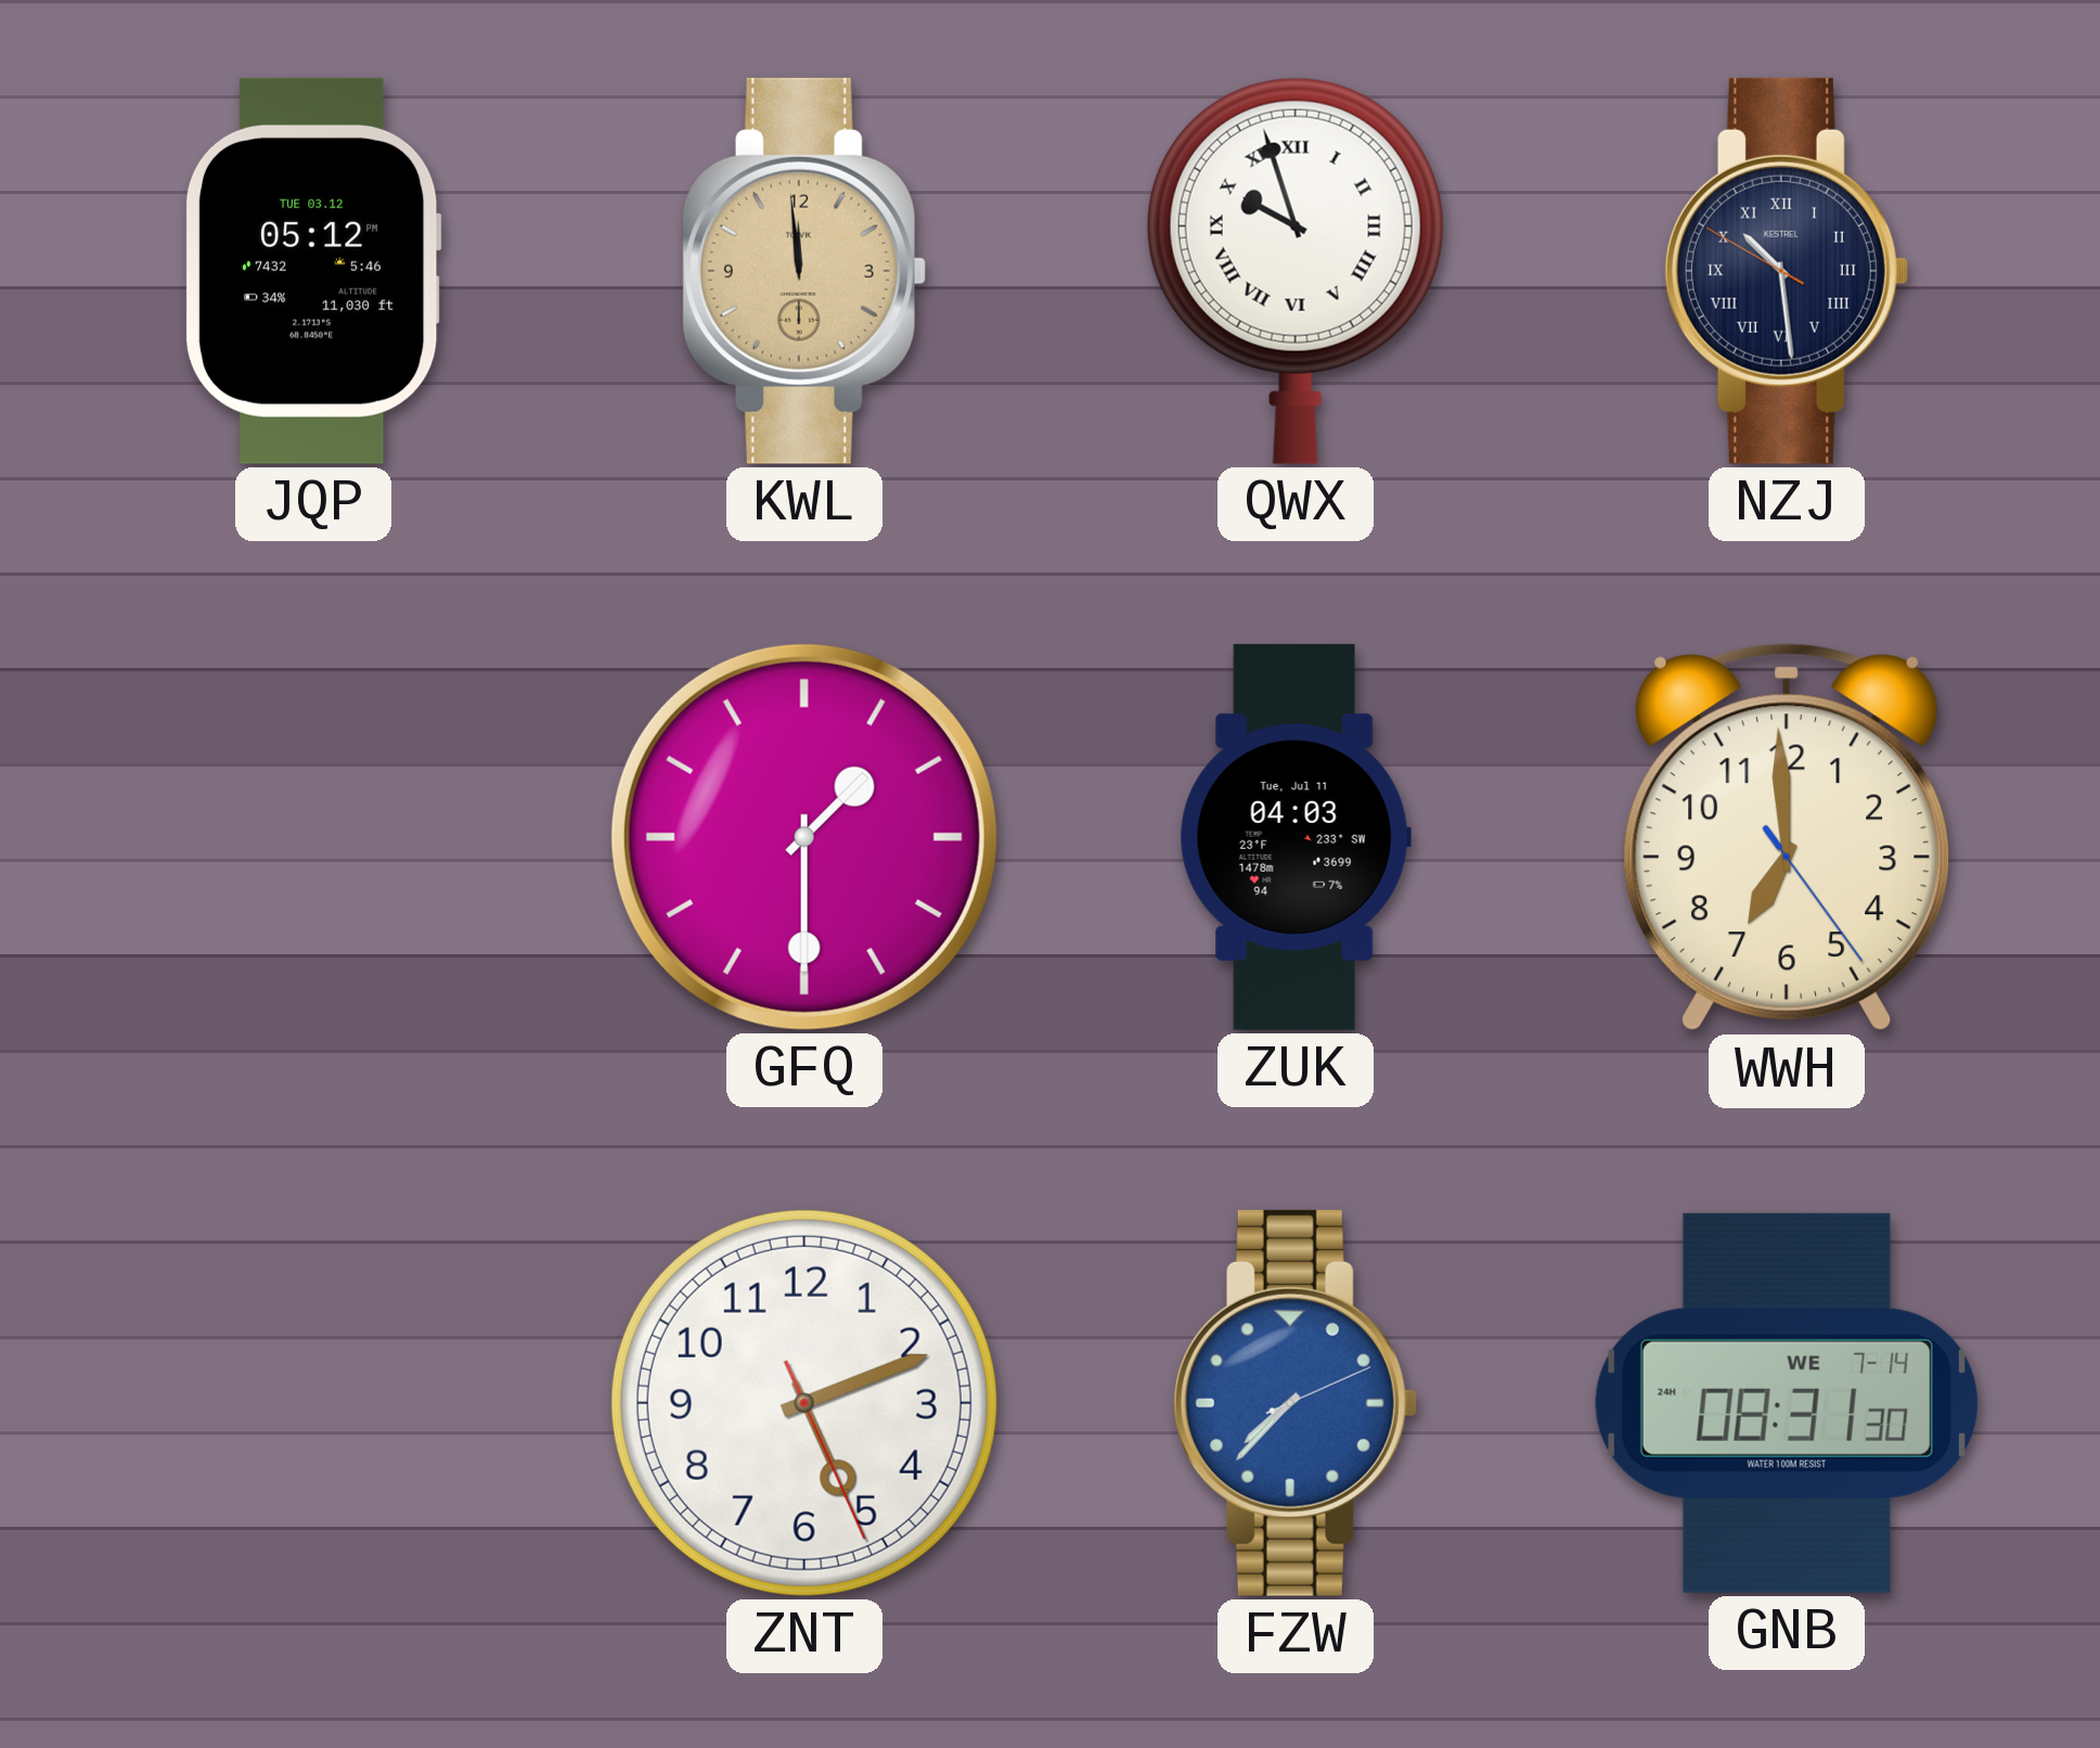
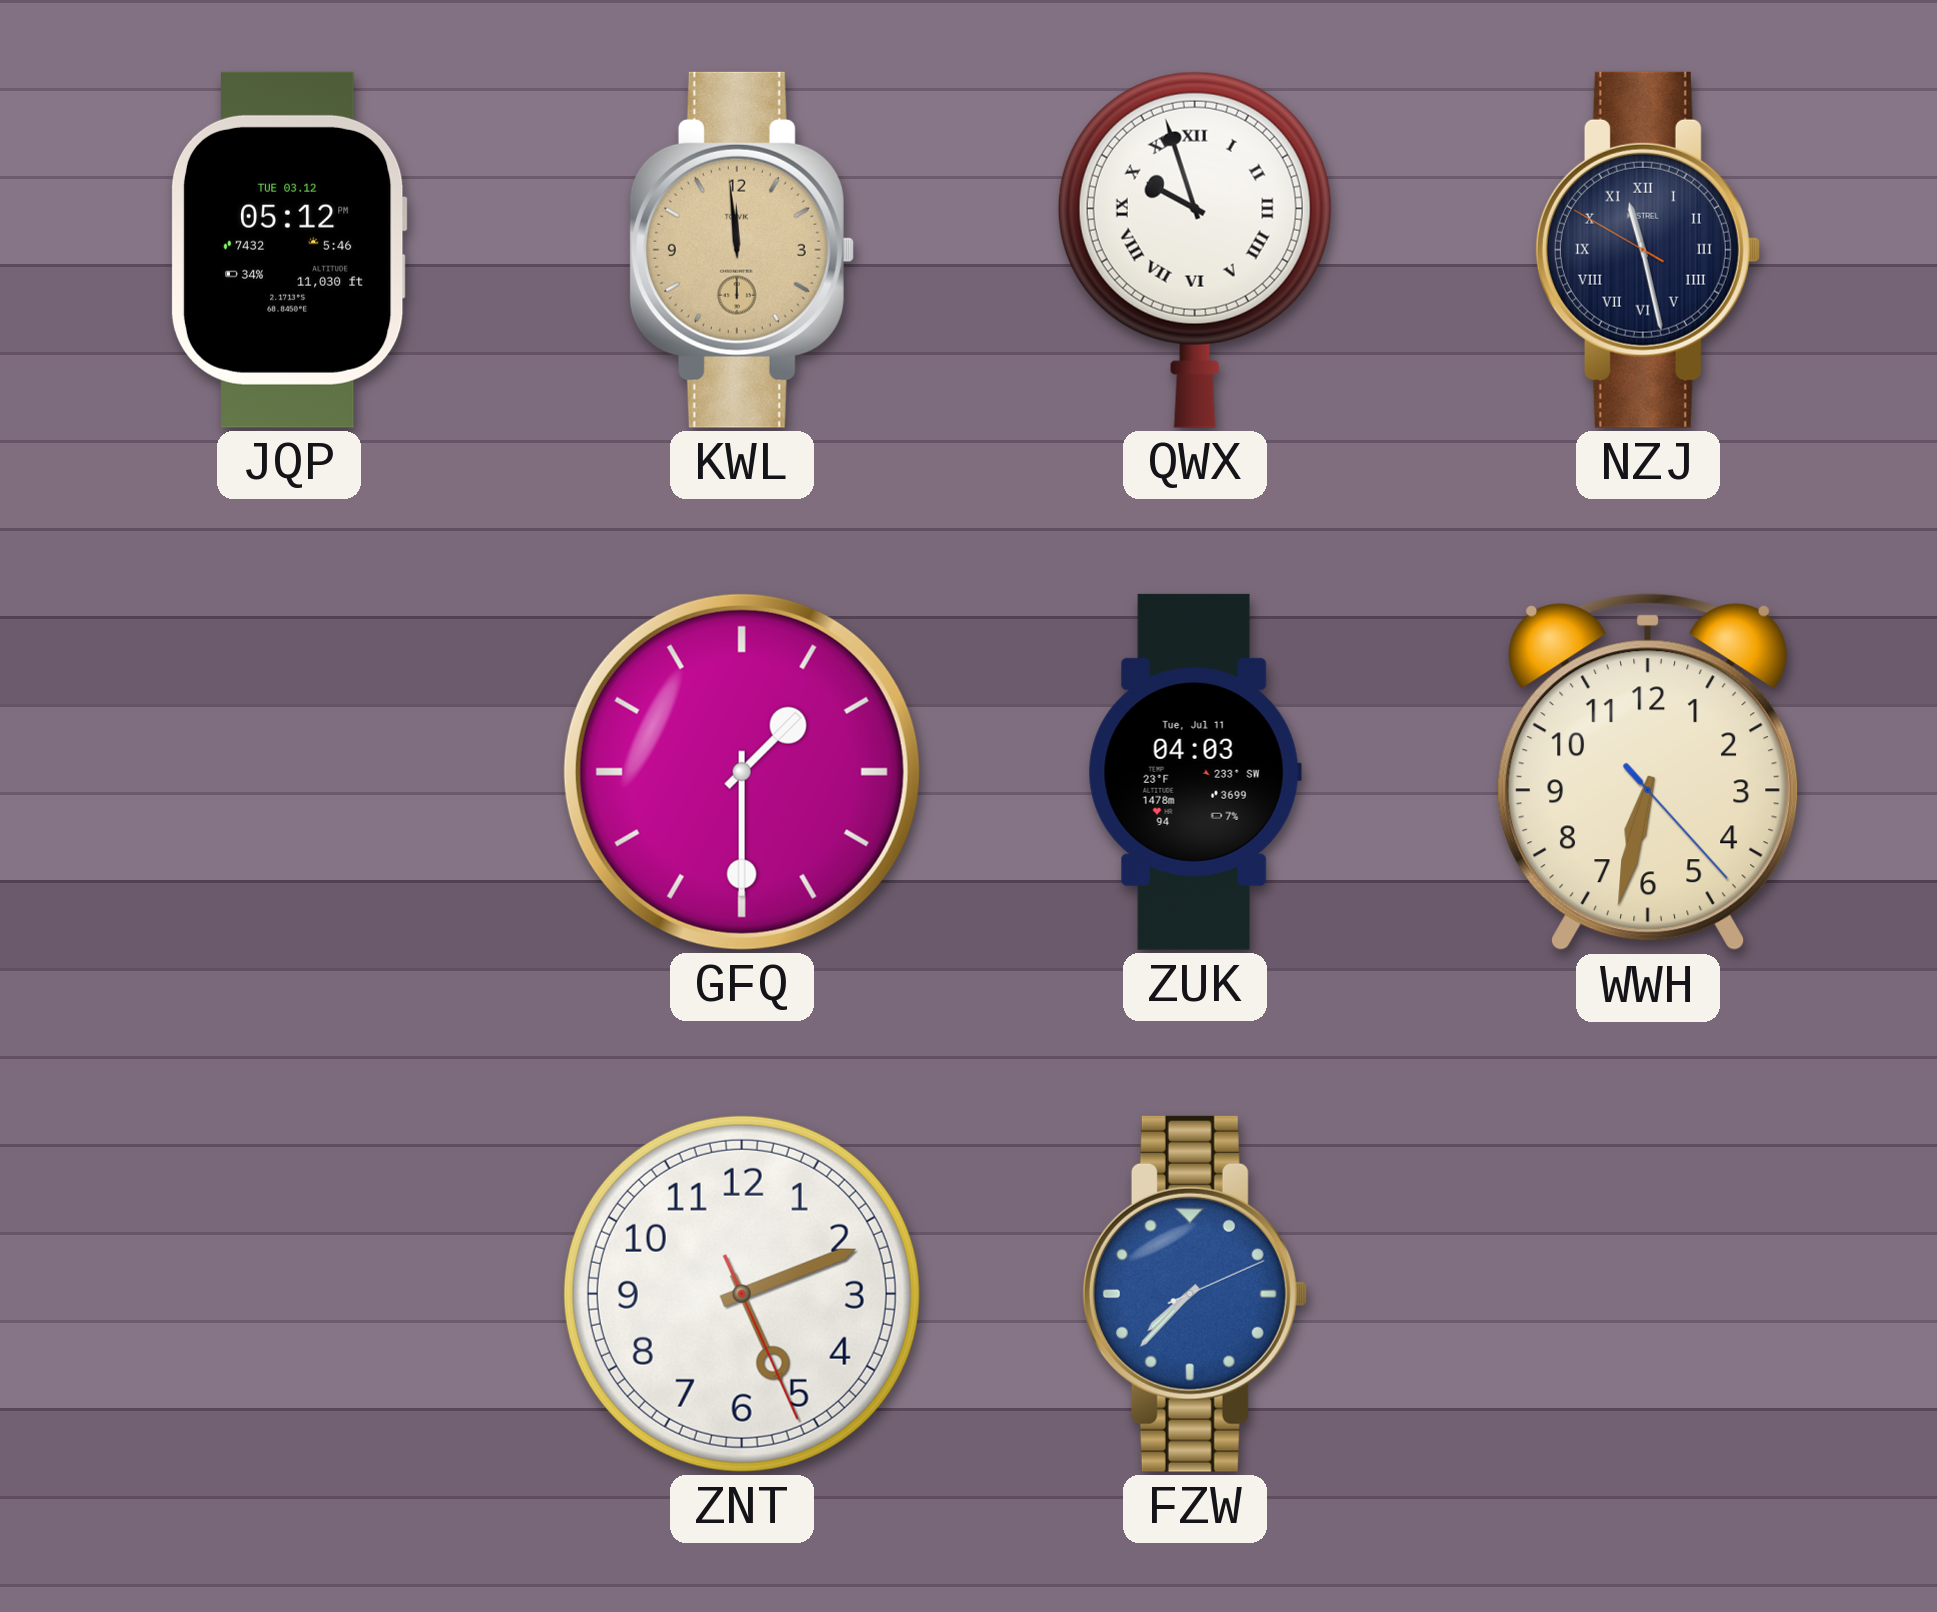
NZJ: 10:28 -> 11:27 (1647, 250)
WWH: 6:59 -> 6:32 (1648, 772)
GNB: 08:31 -> none (1787, 1403)
